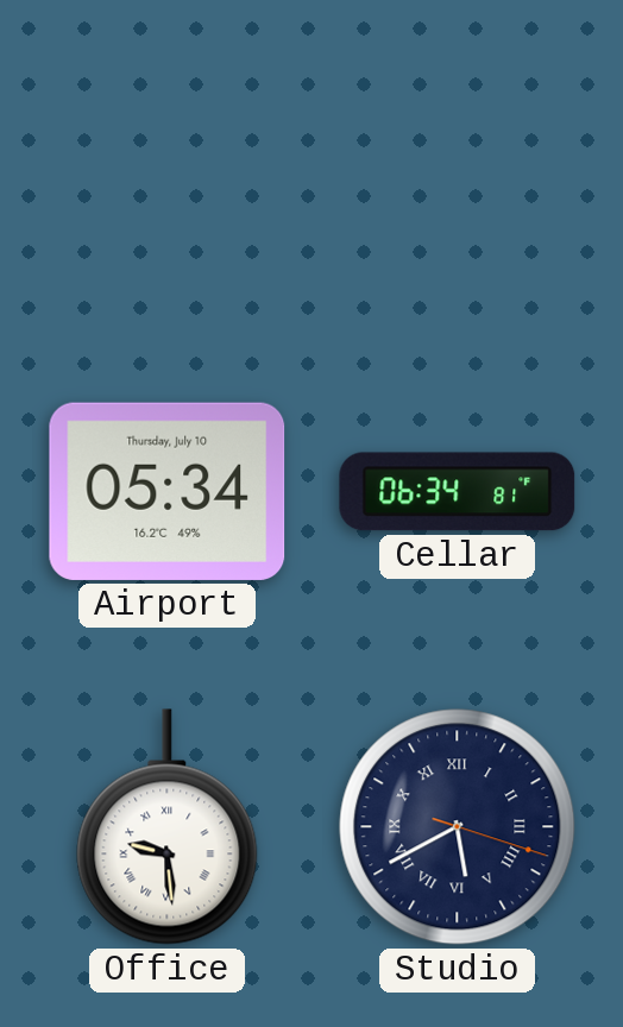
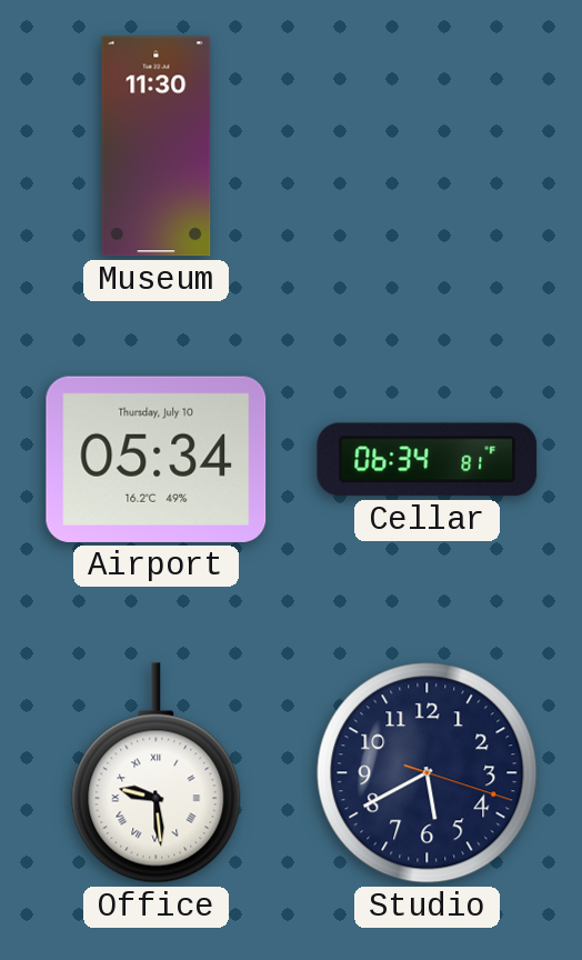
Museum: none -> 11:30 (157, 147)
Studio numerals: Roman -> Arabic (428, 773)
